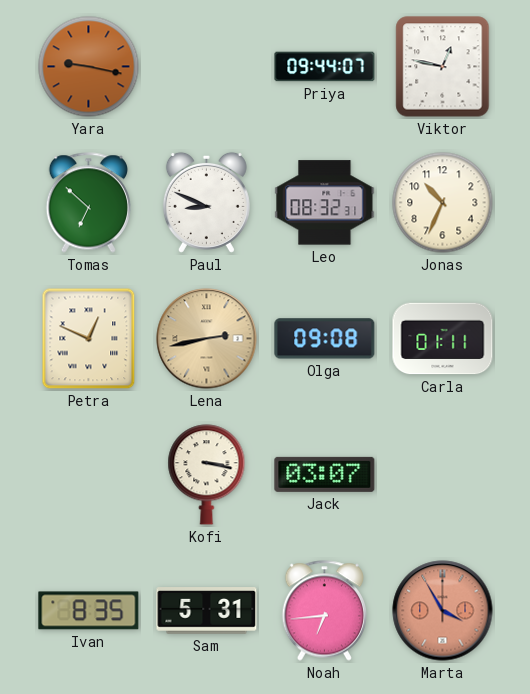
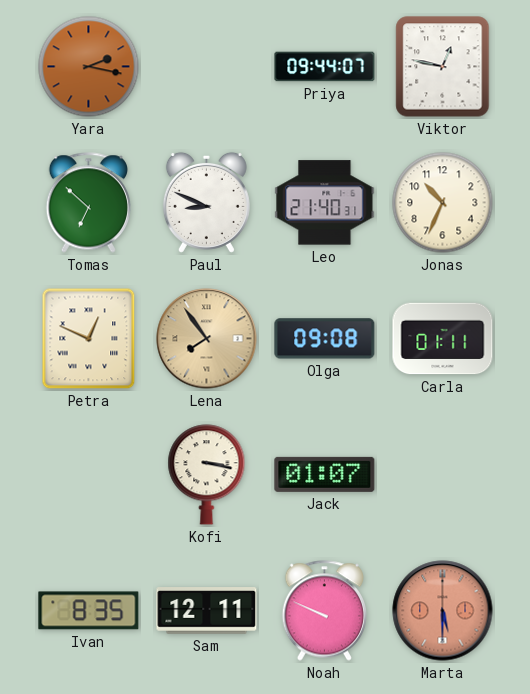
Yara: 9:17 -> 2:17 (89, 67)
Leo: 08:32 -> 21:40 (325, 203)
Lena: 2:43 -> 7:54 (207, 339)
Jack: 03:07 -> 01:07 (325, 474)
Sam: 5:31 -> 12:11 (207, 611)
Noah: 6:44 -> 9:49 (324, 611)
Marta: 3:55 -> 5:30 (443, 611)
